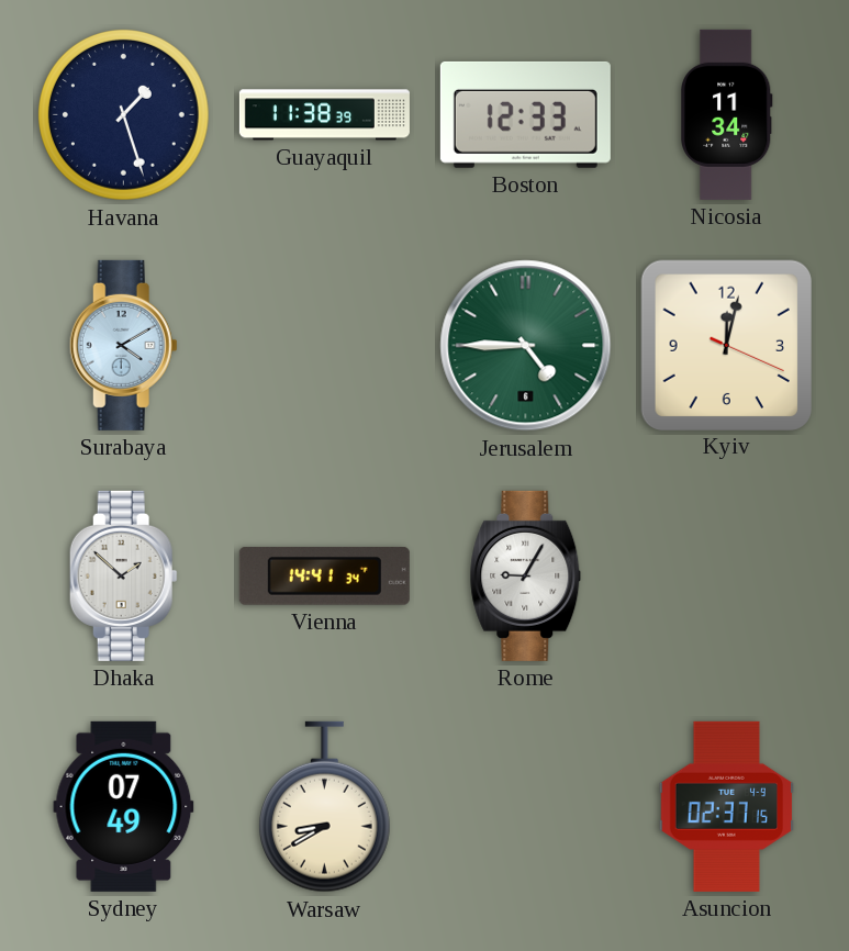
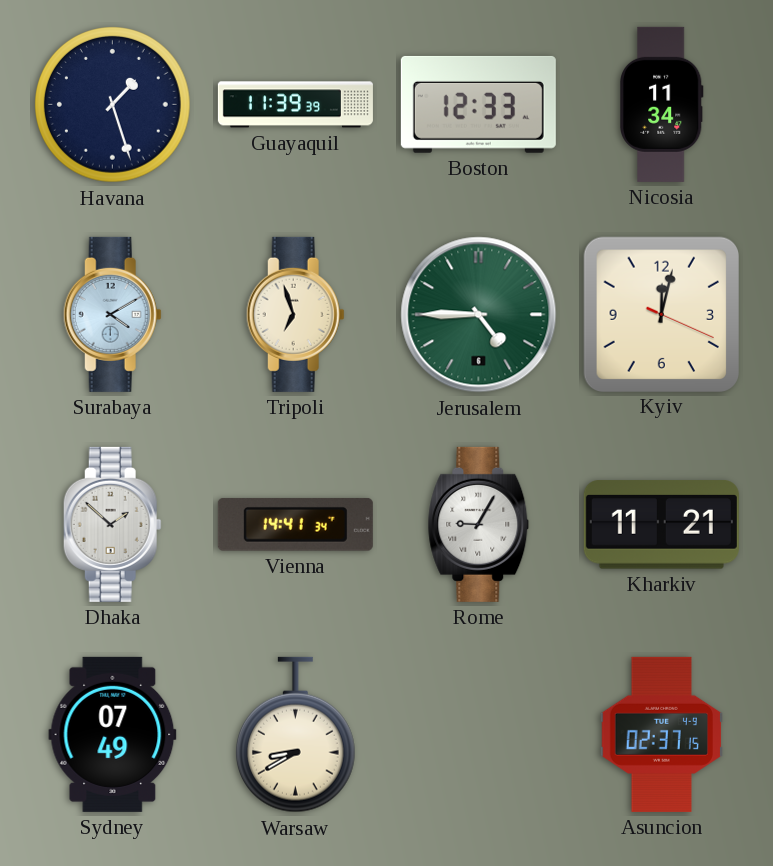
Guayaquil: 11:38 -> 11:39 (295, 105)
Tripoli: none -> 6:57 (295, 314)
Kharkiv: none -> 11:21 (661, 525)
